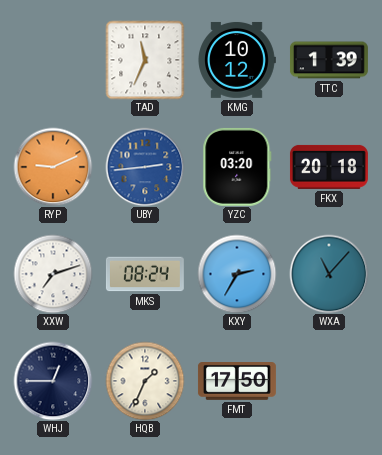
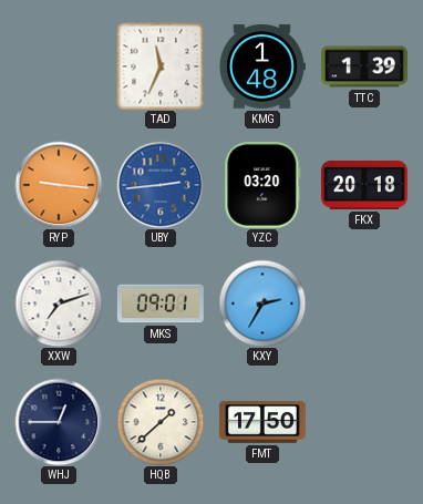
KMG: 10:12 -> 1:48 (262, 66)
RYP: 9:11 -> 9:16 (59, 185)
MKS: 08:24 -> 09:01 (161, 304)
WXA: 11:07 -> none (329, 274)
HQB: 1:34 -> 1:38 (161, 422)
